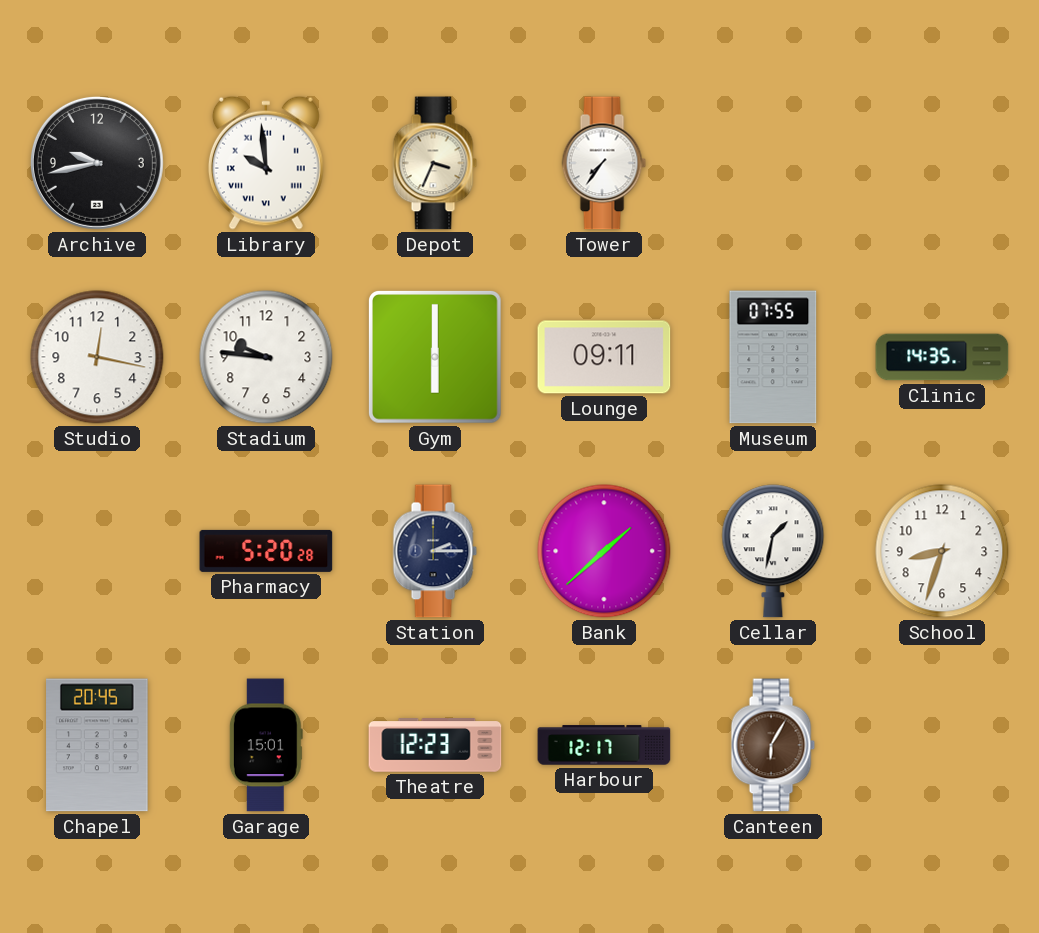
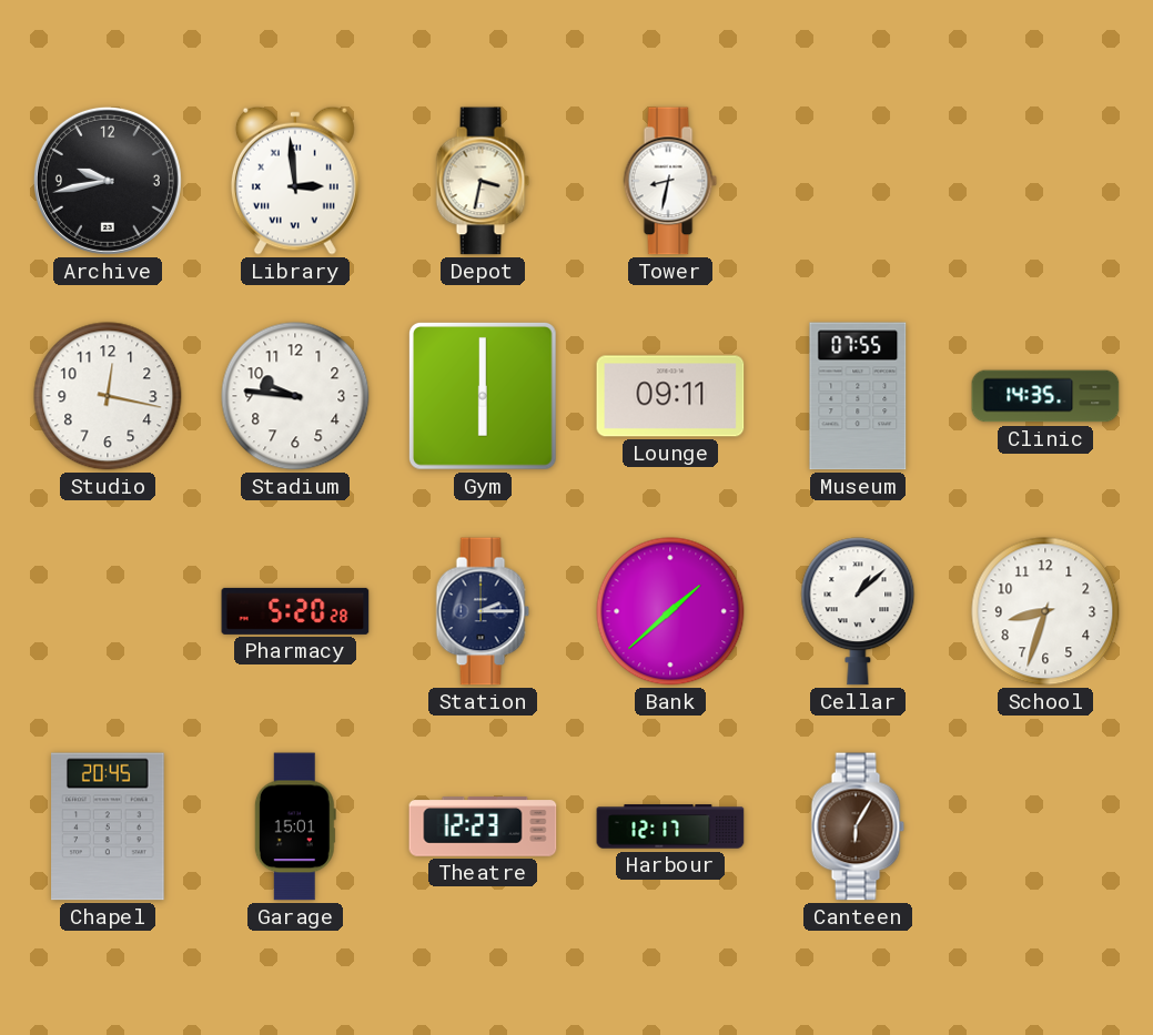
Library: 9:59 -> 2:59 (295, 181)
Depot: 3:34 -> 3:32 (483, 181)
Tower: 7:36 -> 8:32 (670, 181)
Cellar: 1:32 -> 1:08 (858, 611)
